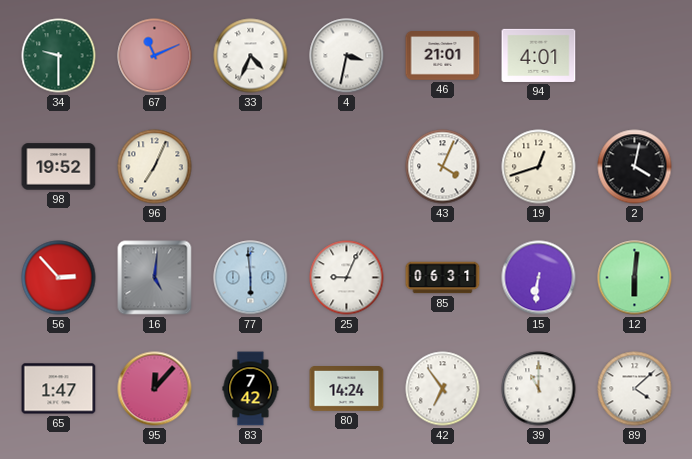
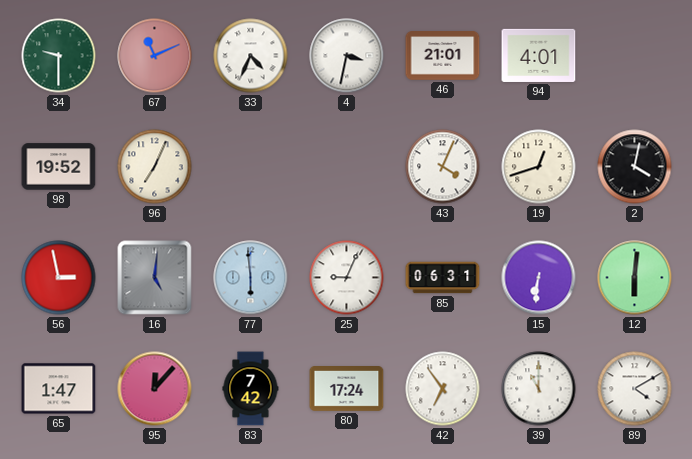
56: 2:53 -> 2:58 (59, 278)
80: 14:24 -> 17:24 (347, 389)
89: 4:08 -> 4:10 (635, 389)
